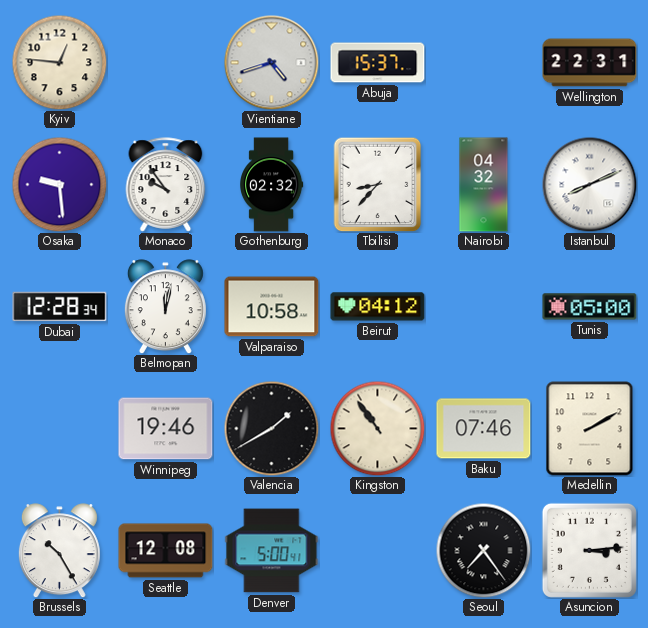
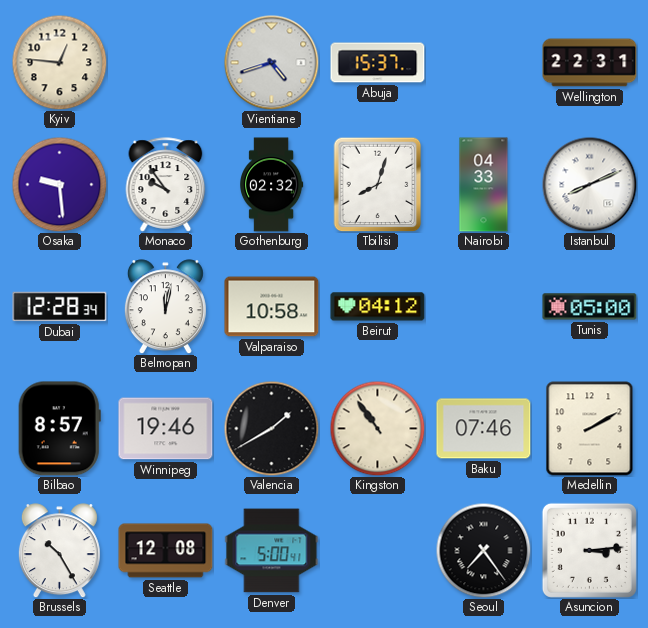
Tbilisi: 8:37 -> 8:03 (378, 184)
Nairobi: 04:32 -> 04:33 (484, 185)
Bilbao: none -> 8:57 (59, 429)
